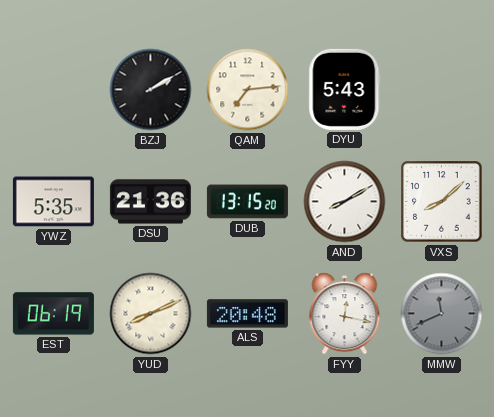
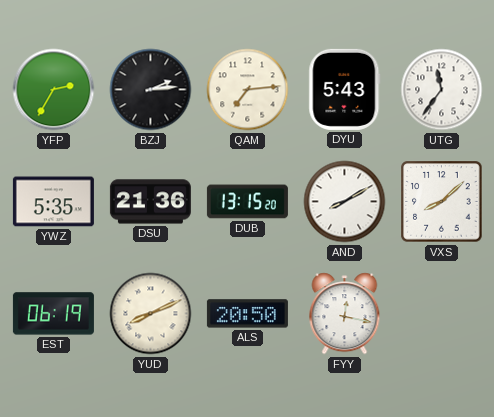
YFP: none -> 2:35 (54, 90)
BZJ: 2:10 -> 2:14 (151, 90)
UTG: none -> 11:36 (442, 90)
ALS: 20:48 -> 20:50 (247, 314)
MMW: 11:41 -> none (442, 314)
